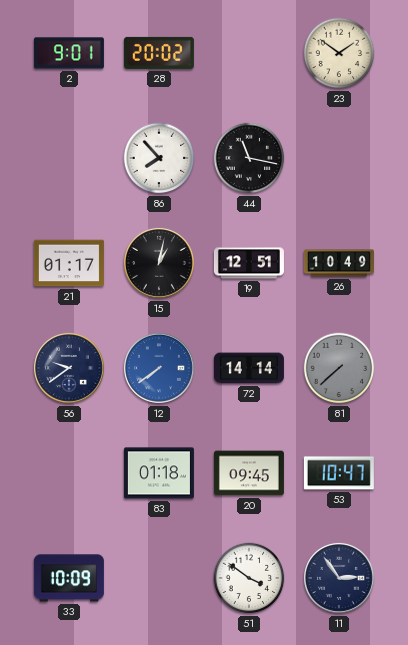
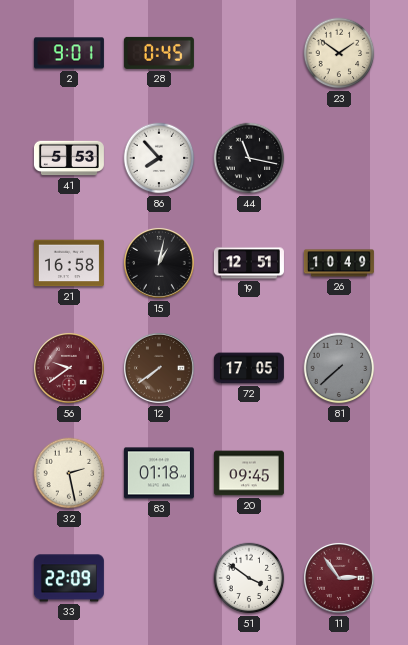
28: 20:02 -> 0:45 (159, 53)
41: none -> 5:53 (69, 158)
21: 01:17 -> 16:58 (69, 263)
56 dial: navy -> burgundy (69, 368)
12 dial: blue -> brown (159, 368)
72: 14:14 -> 17:05 (249, 368)
32: none -> 2:28 (69, 473)
53: 10:47 -> none (339, 473)
33: 10:09 -> 22:09 (69, 578)
11 dial: navy -> burgundy (339, 578)
